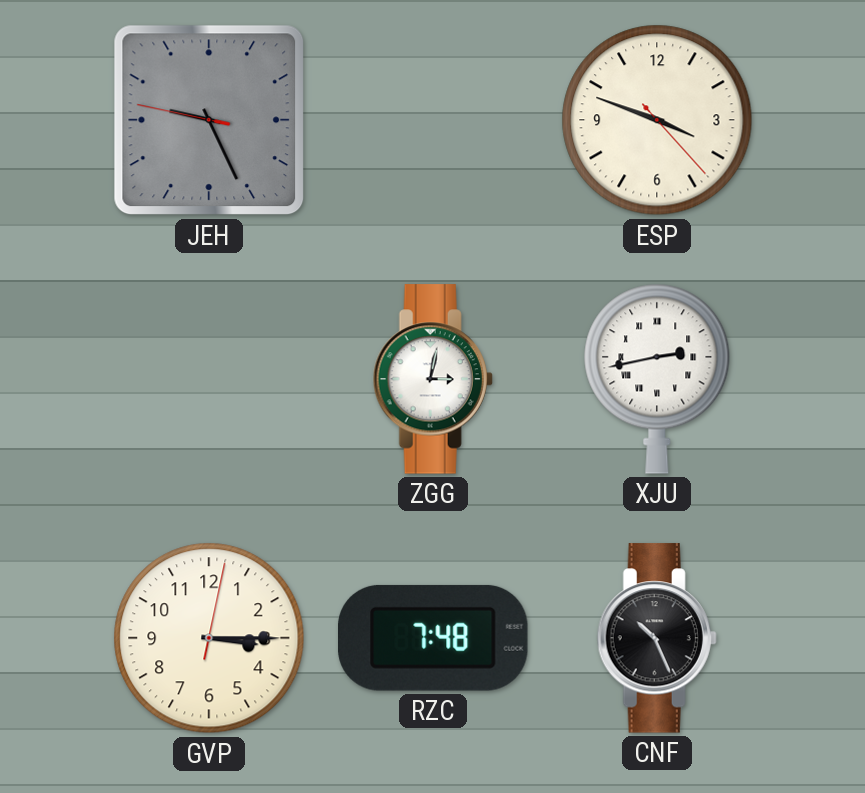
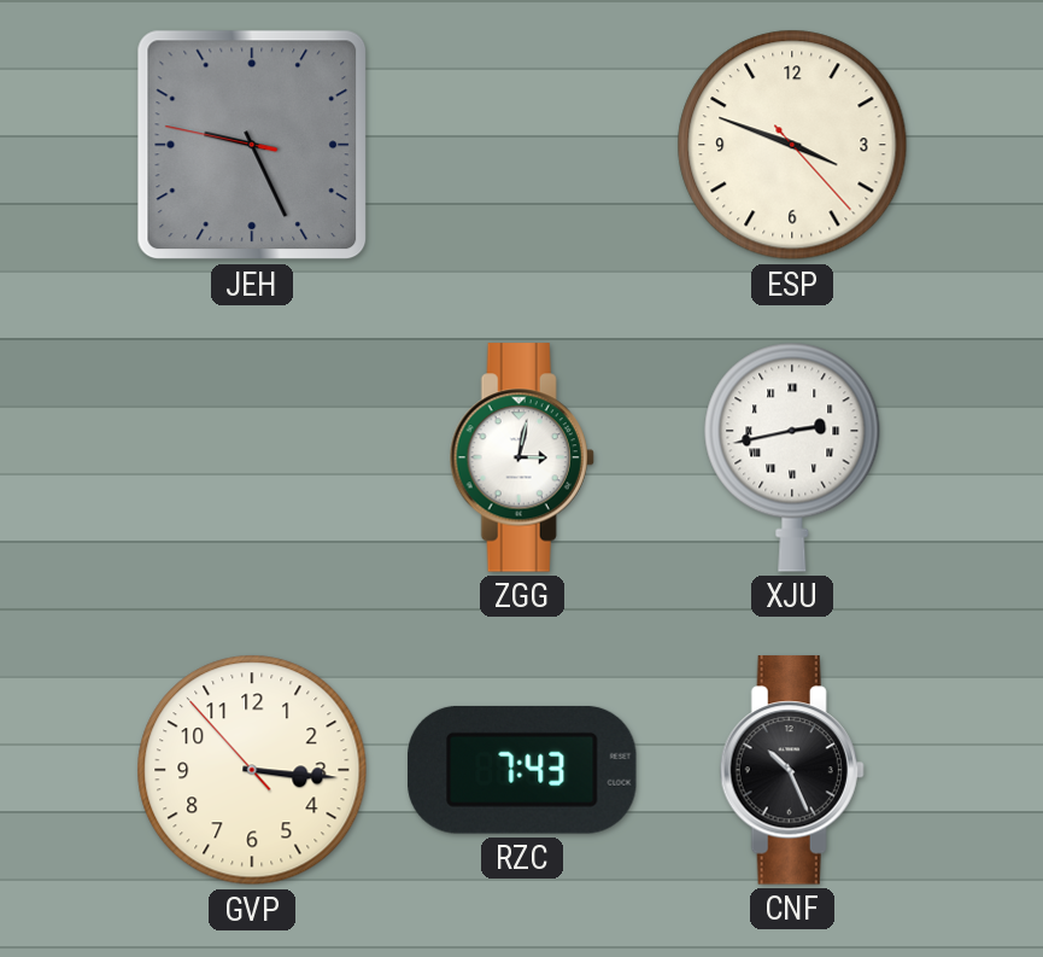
GVP: 3:15:02 -> 3:15:53 (252, 770)
RZC: 7:48 -> 7:43 (523, 770)
